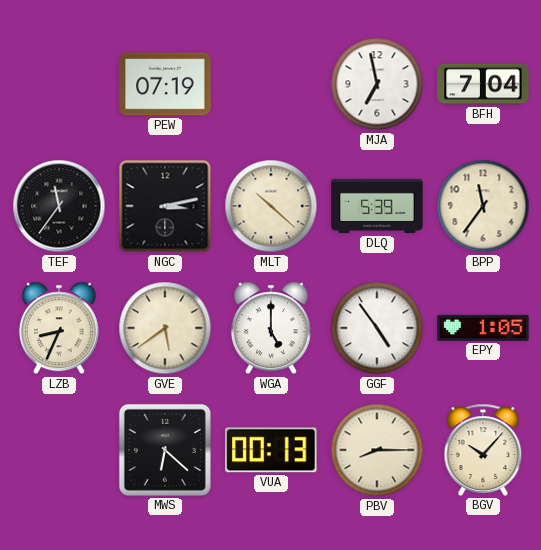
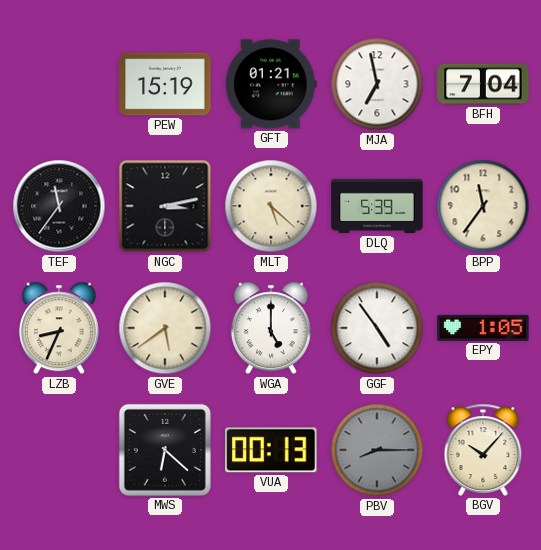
PEW: 07:19 -> 15:19 (165, 84)
GFT: none -> 01:21 (271, 84)
MLT: 10:22 -> 5:22 (271, 206)
PBV dial: cream -> grey (377, 450)
